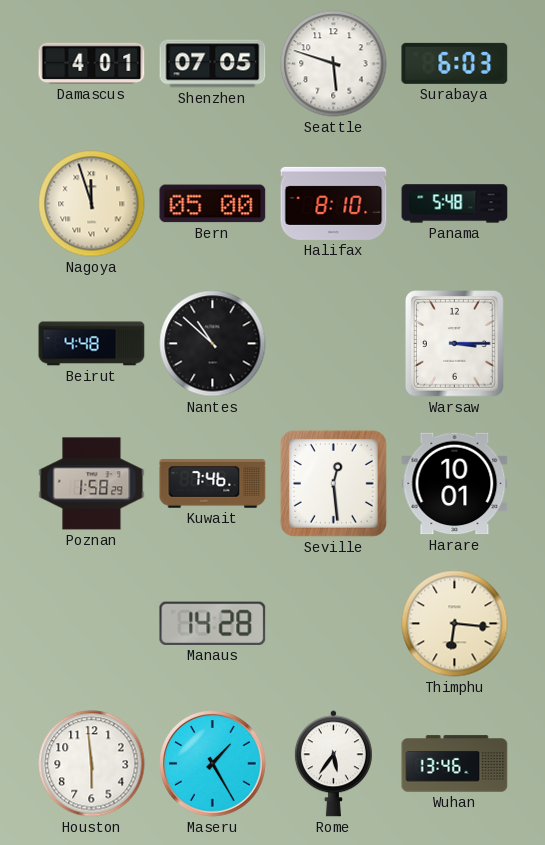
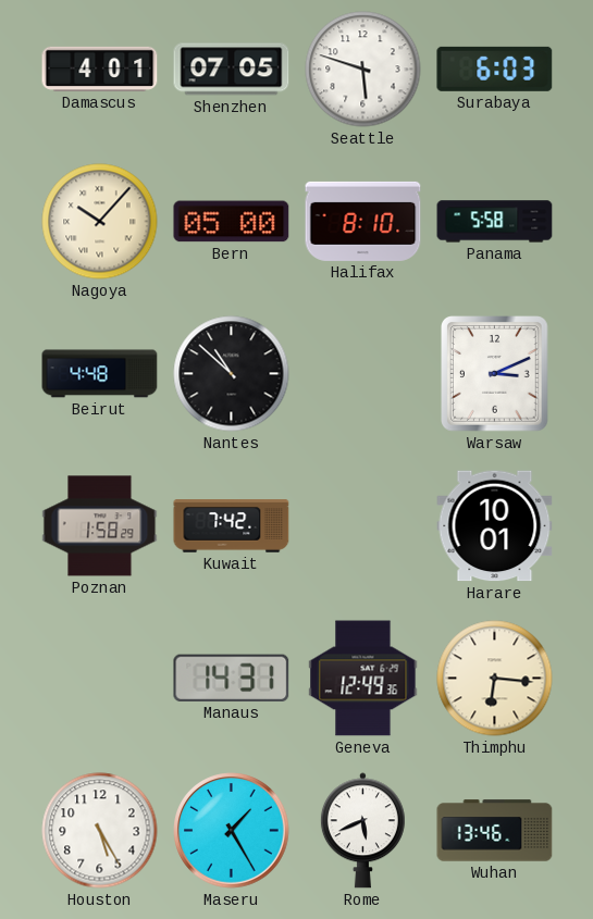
Nagoya: 11:57 -> 10:07 (100, 222)
Panama: 5:48 -> 5:58 (495, 222)
Warsaw: 3:15 -> 3:11 (495, 374)
Kuwait: 7:46 -> 7:42 (232, 526)
Seville: 12:29 -> none (333, 483)
Manaus: 14:28 -> 14:31 (232, 678)
Geneva: none -> 12:49 (363, 679)
Houston: 5:59 -> 5:25 (100, 831)
Rome: 5:36 -> 5:41 (362, 831)
